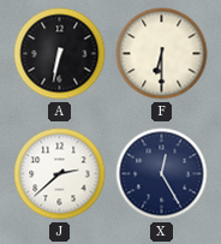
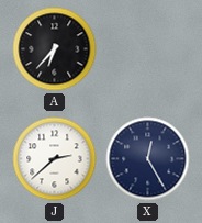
A: 6:32 -> 6:37 (55, 49)
F: 6:30 -> none (162, 54)
